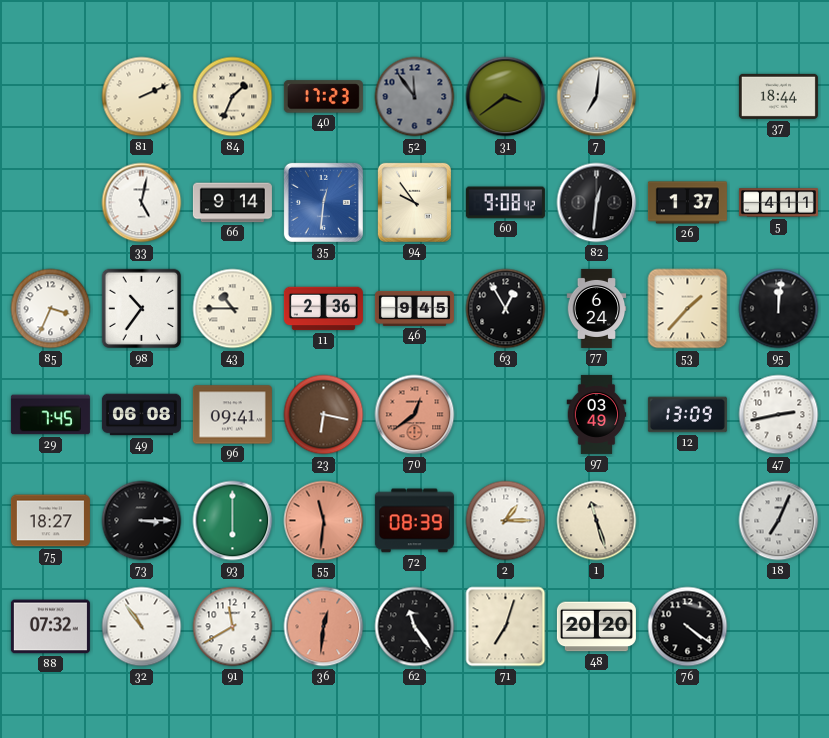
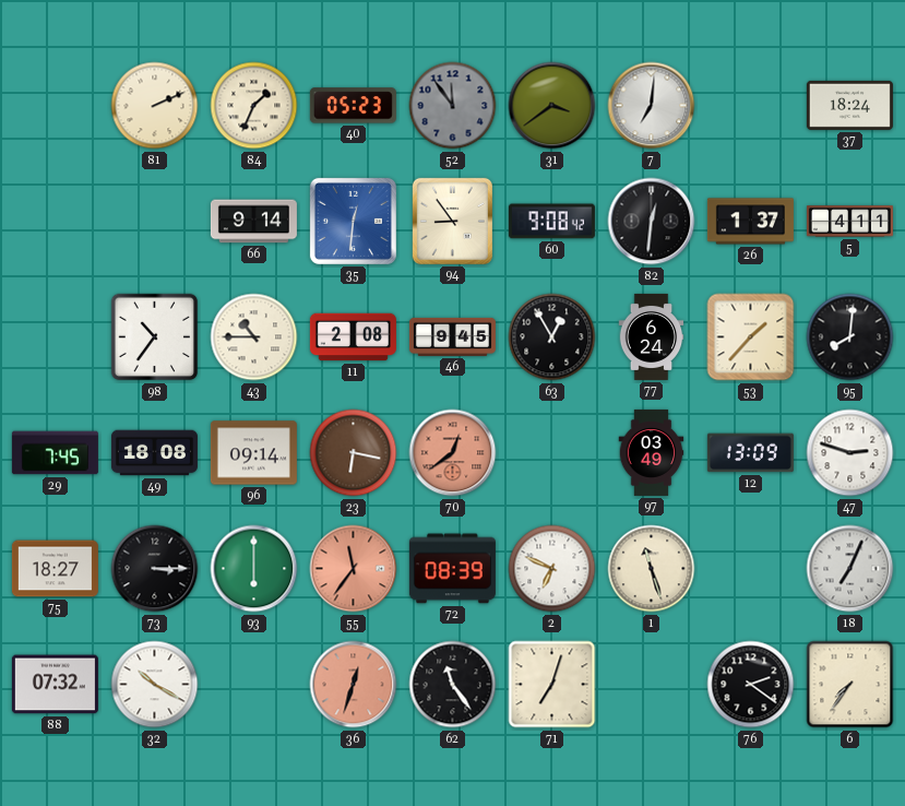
40: 17:23 -> 05:23 (353, 106)
37: 18:44 -> 18:24 (849, 105)
33: 5:02 -> none (142, 203)
94: 9:54 -> 8:54 (452, 221)
85: 3:34 -> none (51, 309)
11: 2:36 -> 2:08 (353, 337)
95: 12:01 -> 8:01 (850, 337)
49: 06:08 -> 18:08 (154, 453)
96: 09:41 -> 09:14 (253, 453)
47: 2:43 -> 2:48 (850, 453)
55: 11:31 -> 11:36 (354, 569)
2: 1:15 -> 6:49 (552, 569)
32: 10:54 -> 10:20 (155, 685)
91: 11:40 -> none (233, 627)
36: 12:31 -> 12:33 (354, 685)
48: 20:20 -> none (596, 627)
76: 4:21 -> 2:21 (751, 685)
6: none -> 7:36 (850, 685)
